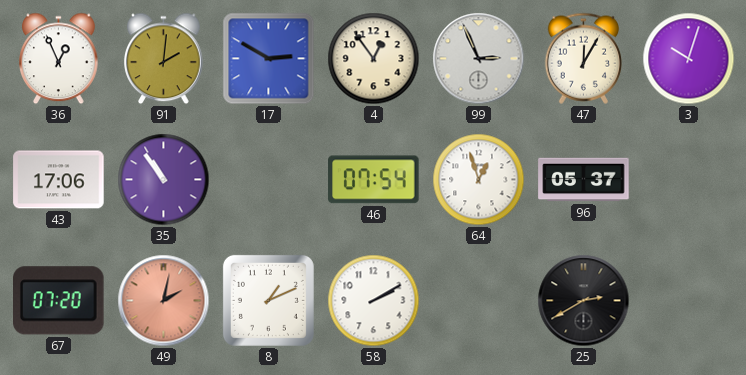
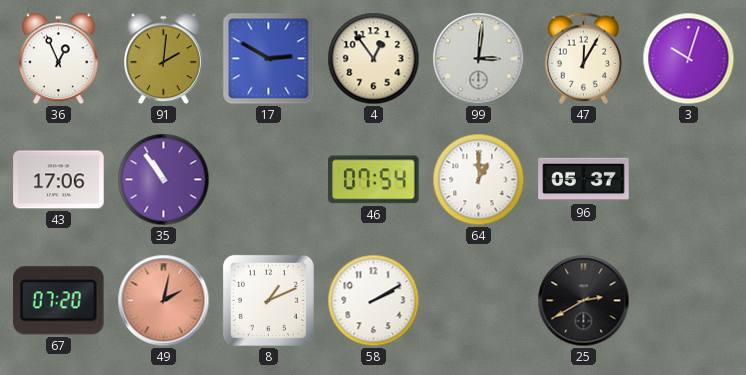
99: 2:56 -> 3:01 (479, 59)
64: 12:57 -> 1:00 (479, 180)
